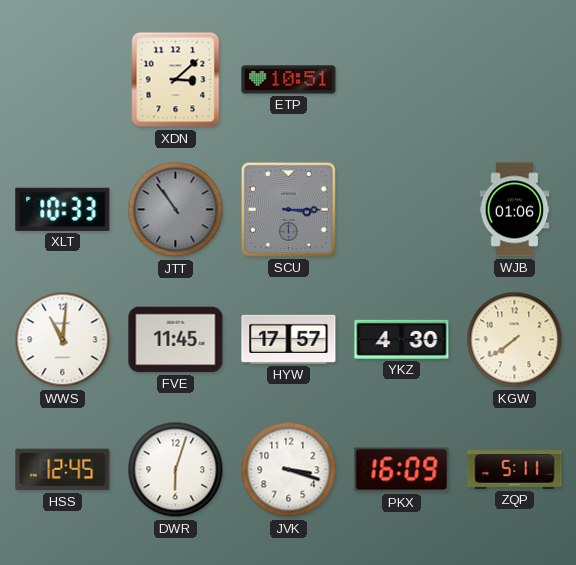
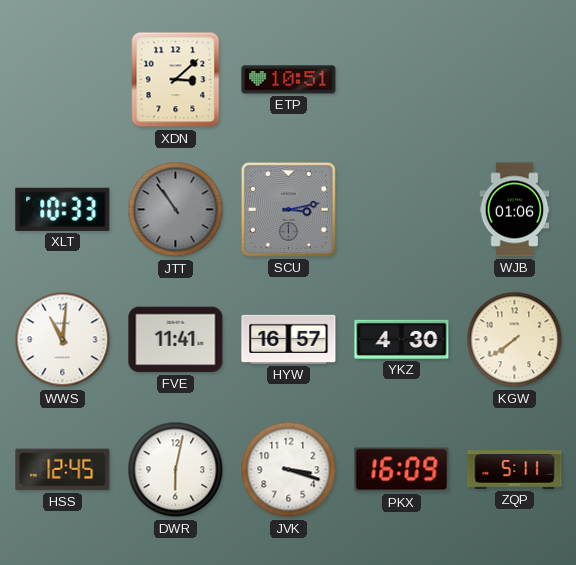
SCU: 3:15 -> 3:13 (288, 209)
FVE: 11:45 -> 11:41 (176, 340)
HYW: 17:57 -> 16:57 (289, 339)
DWR: 6:03 -> 6:02 (176, 470)
